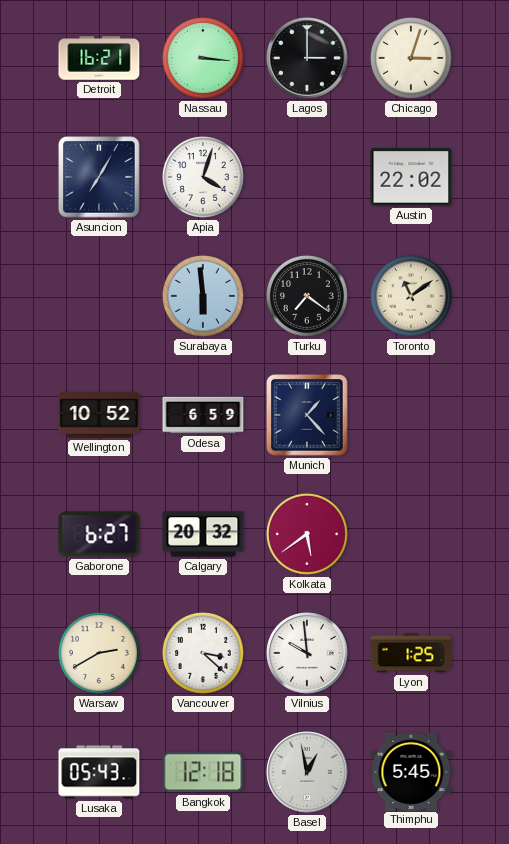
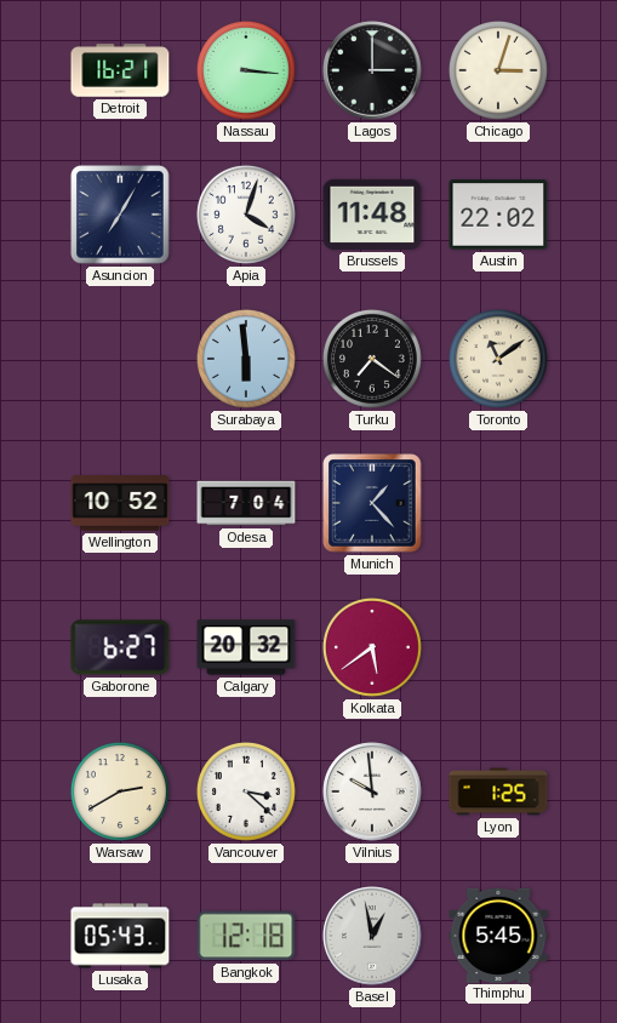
Brussels: none -> 11:48 (372, 215)
Odesa: 6:59 -> 7:04 (246, 503)
